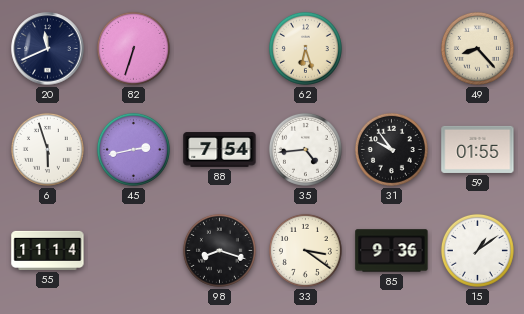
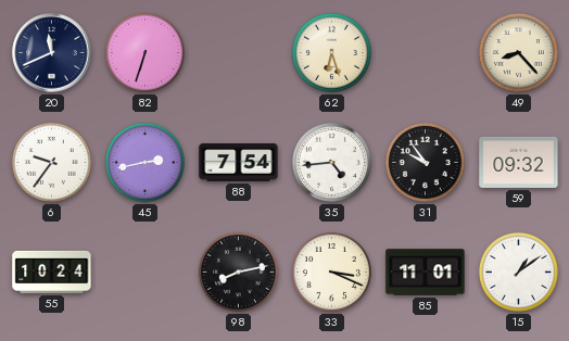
6: 5:57 -> 9:36 (51, 162)
59: 01:55 -> 09:32 (519, 162)
55: 11:14 -> 10:24 (52, 271)
98: 8:18 -> 8:13 (238, 271)
33: 3:21 -> 3:19 (331, 271)
85: 9:36 -> 11:01 (426, 273)
